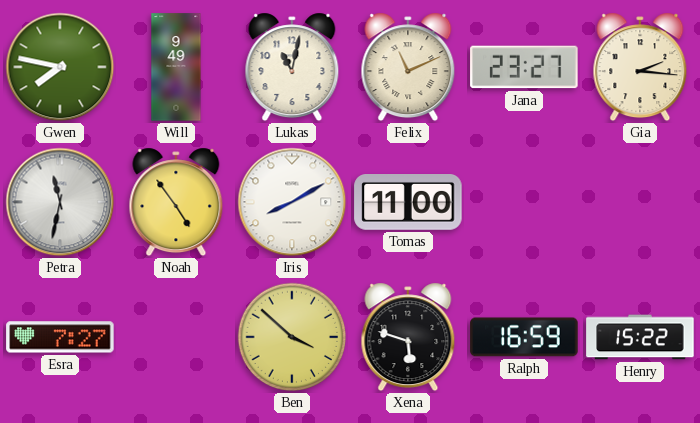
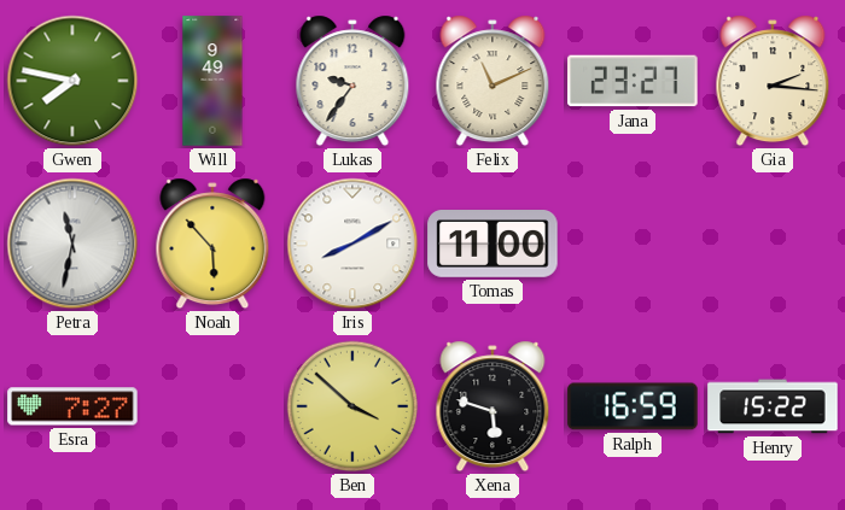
Lukas: 11:02 -> 9:36 (352, 81)
Noah: 4:54 -> 5:53 (212, 244)
